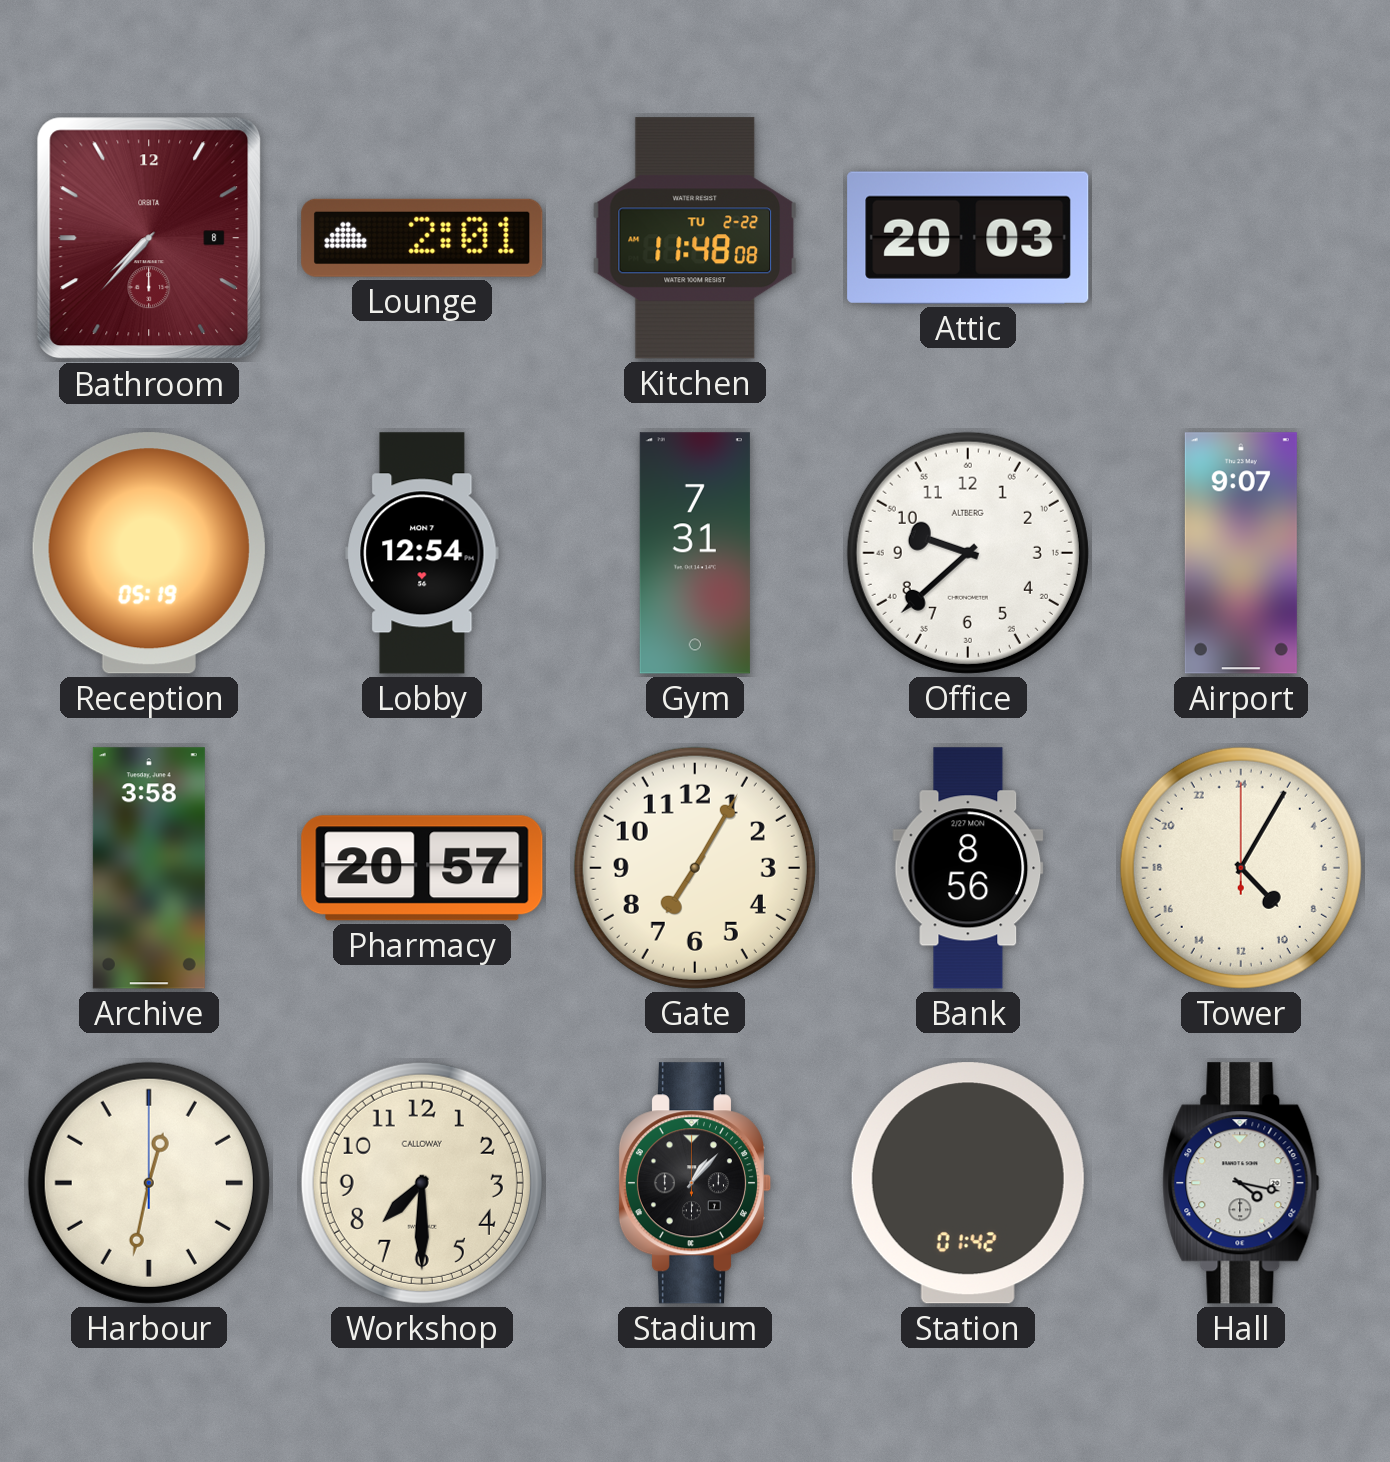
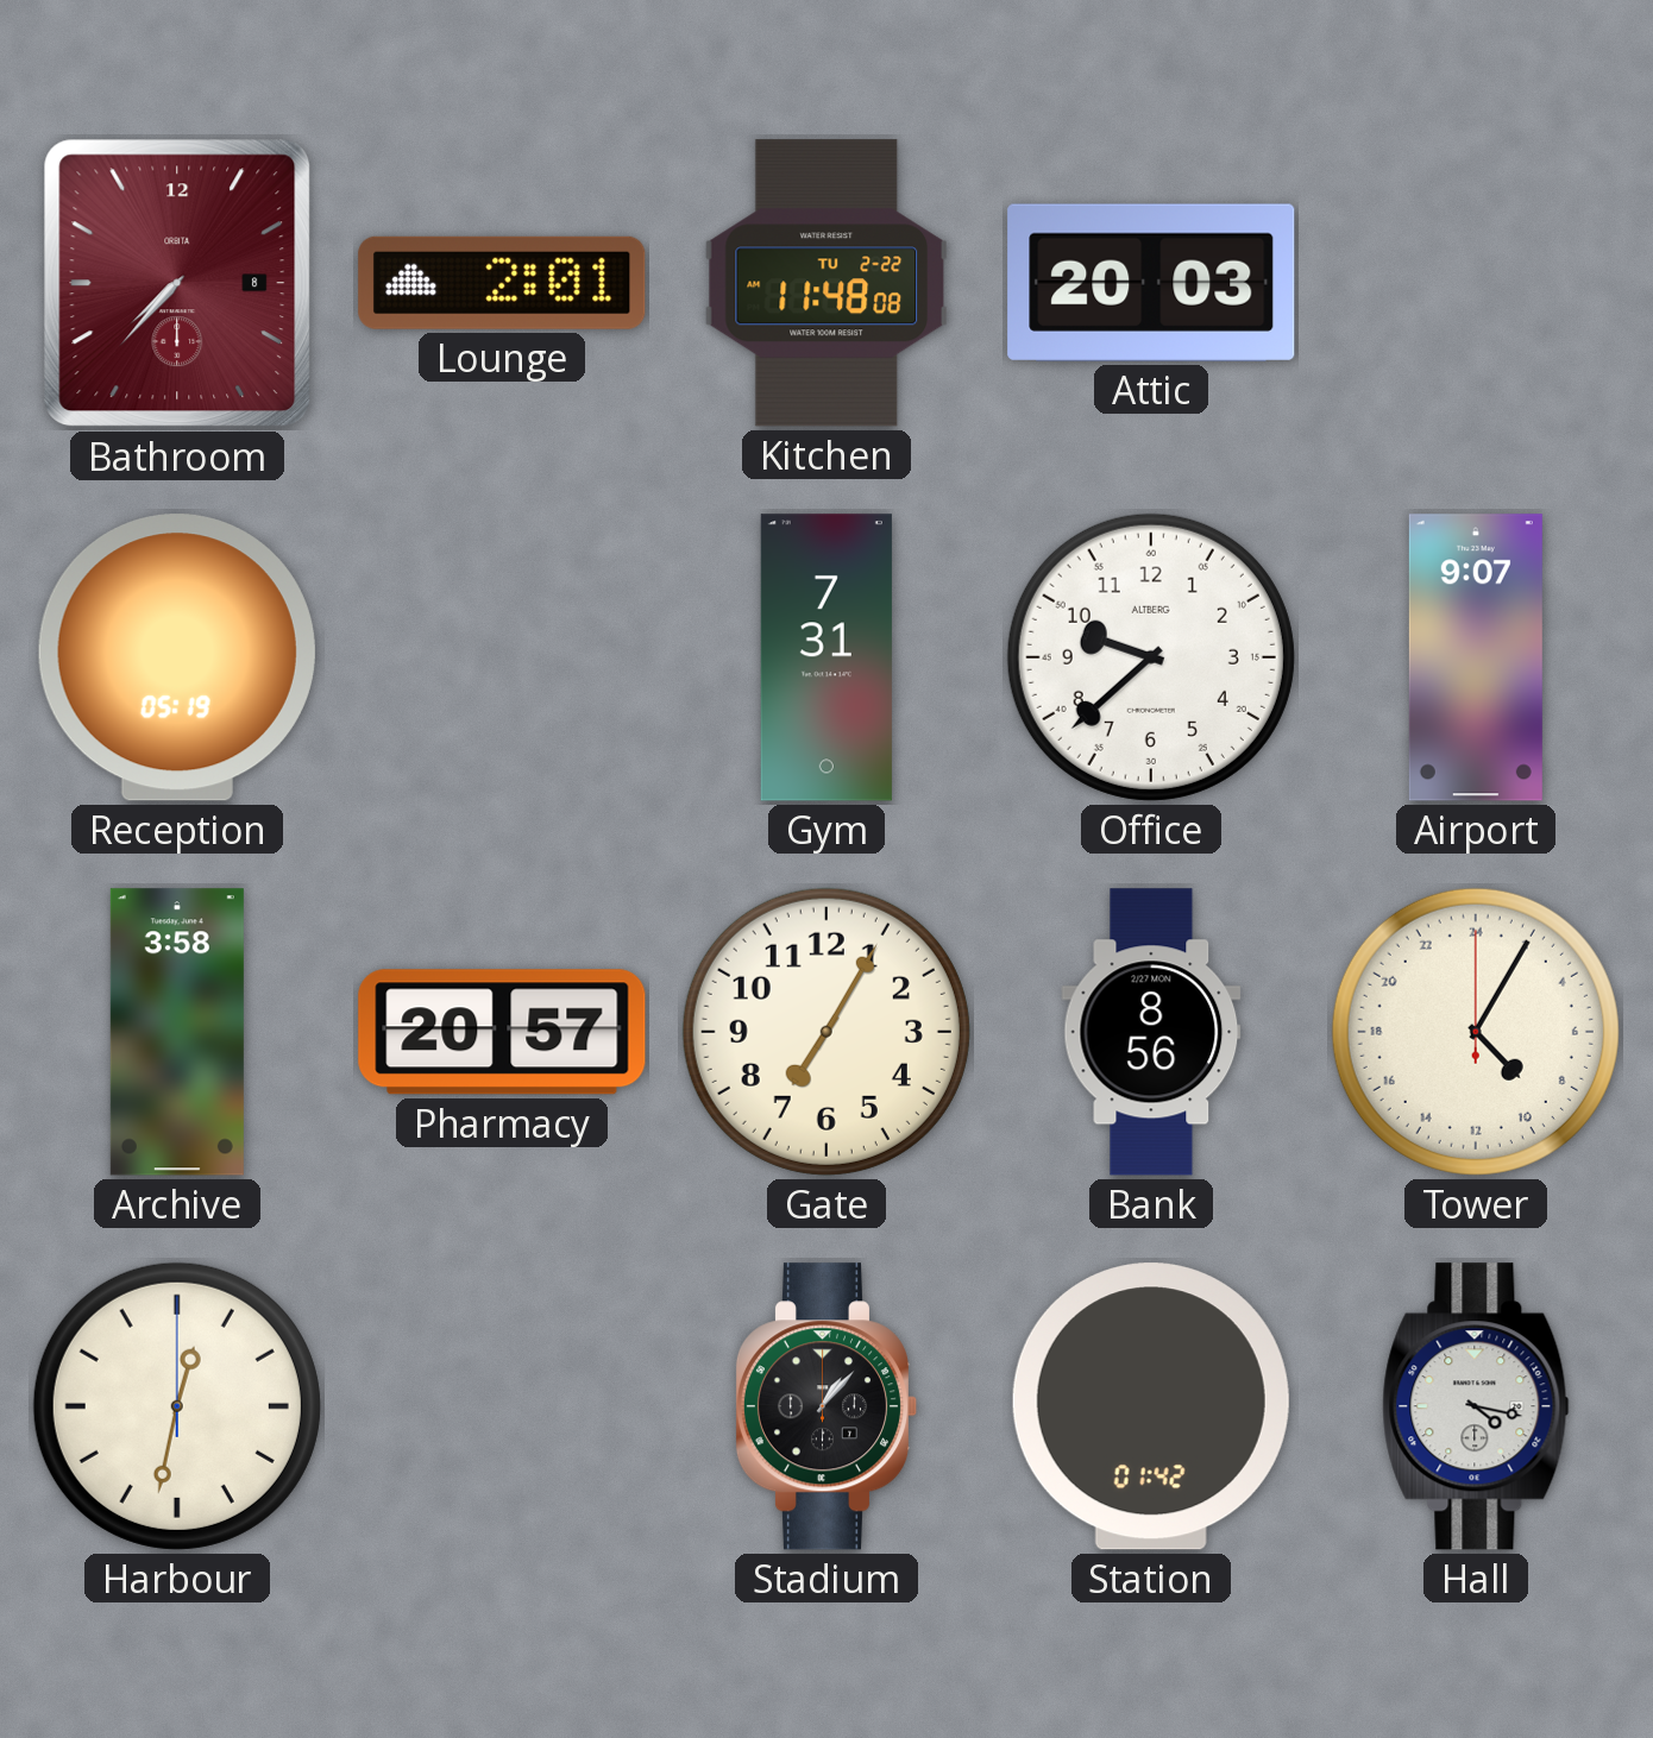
Lobby: 12:54 -> none (422, 553)
Workshop: 7:30 -> none (422, 1183)
